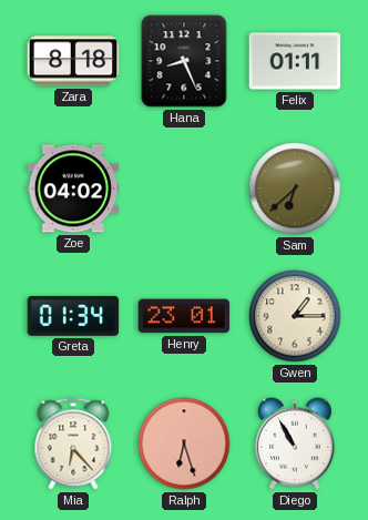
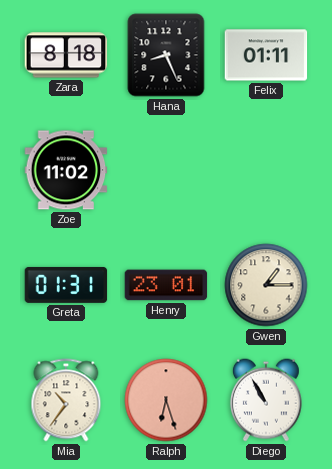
Zoe: 04:02 -> 11:02 (66, 170)
Sam: 6:38 -> none (295, 188)
Greta: 01:34 -> 01:31 (66, 285)
Mia: 6:23 -> 10:36 (66, 400)
